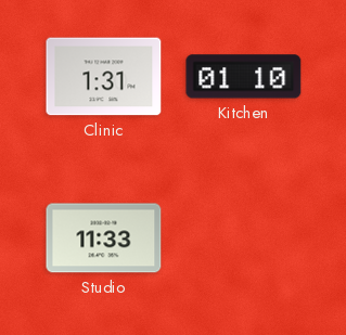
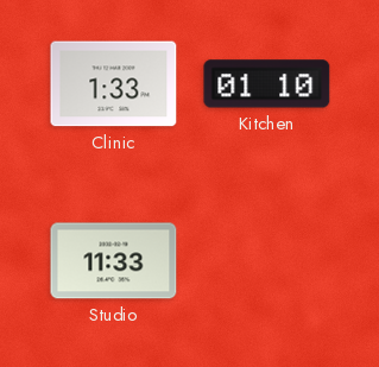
Clinic: 1:31 -> 1:33 (114, 84)
